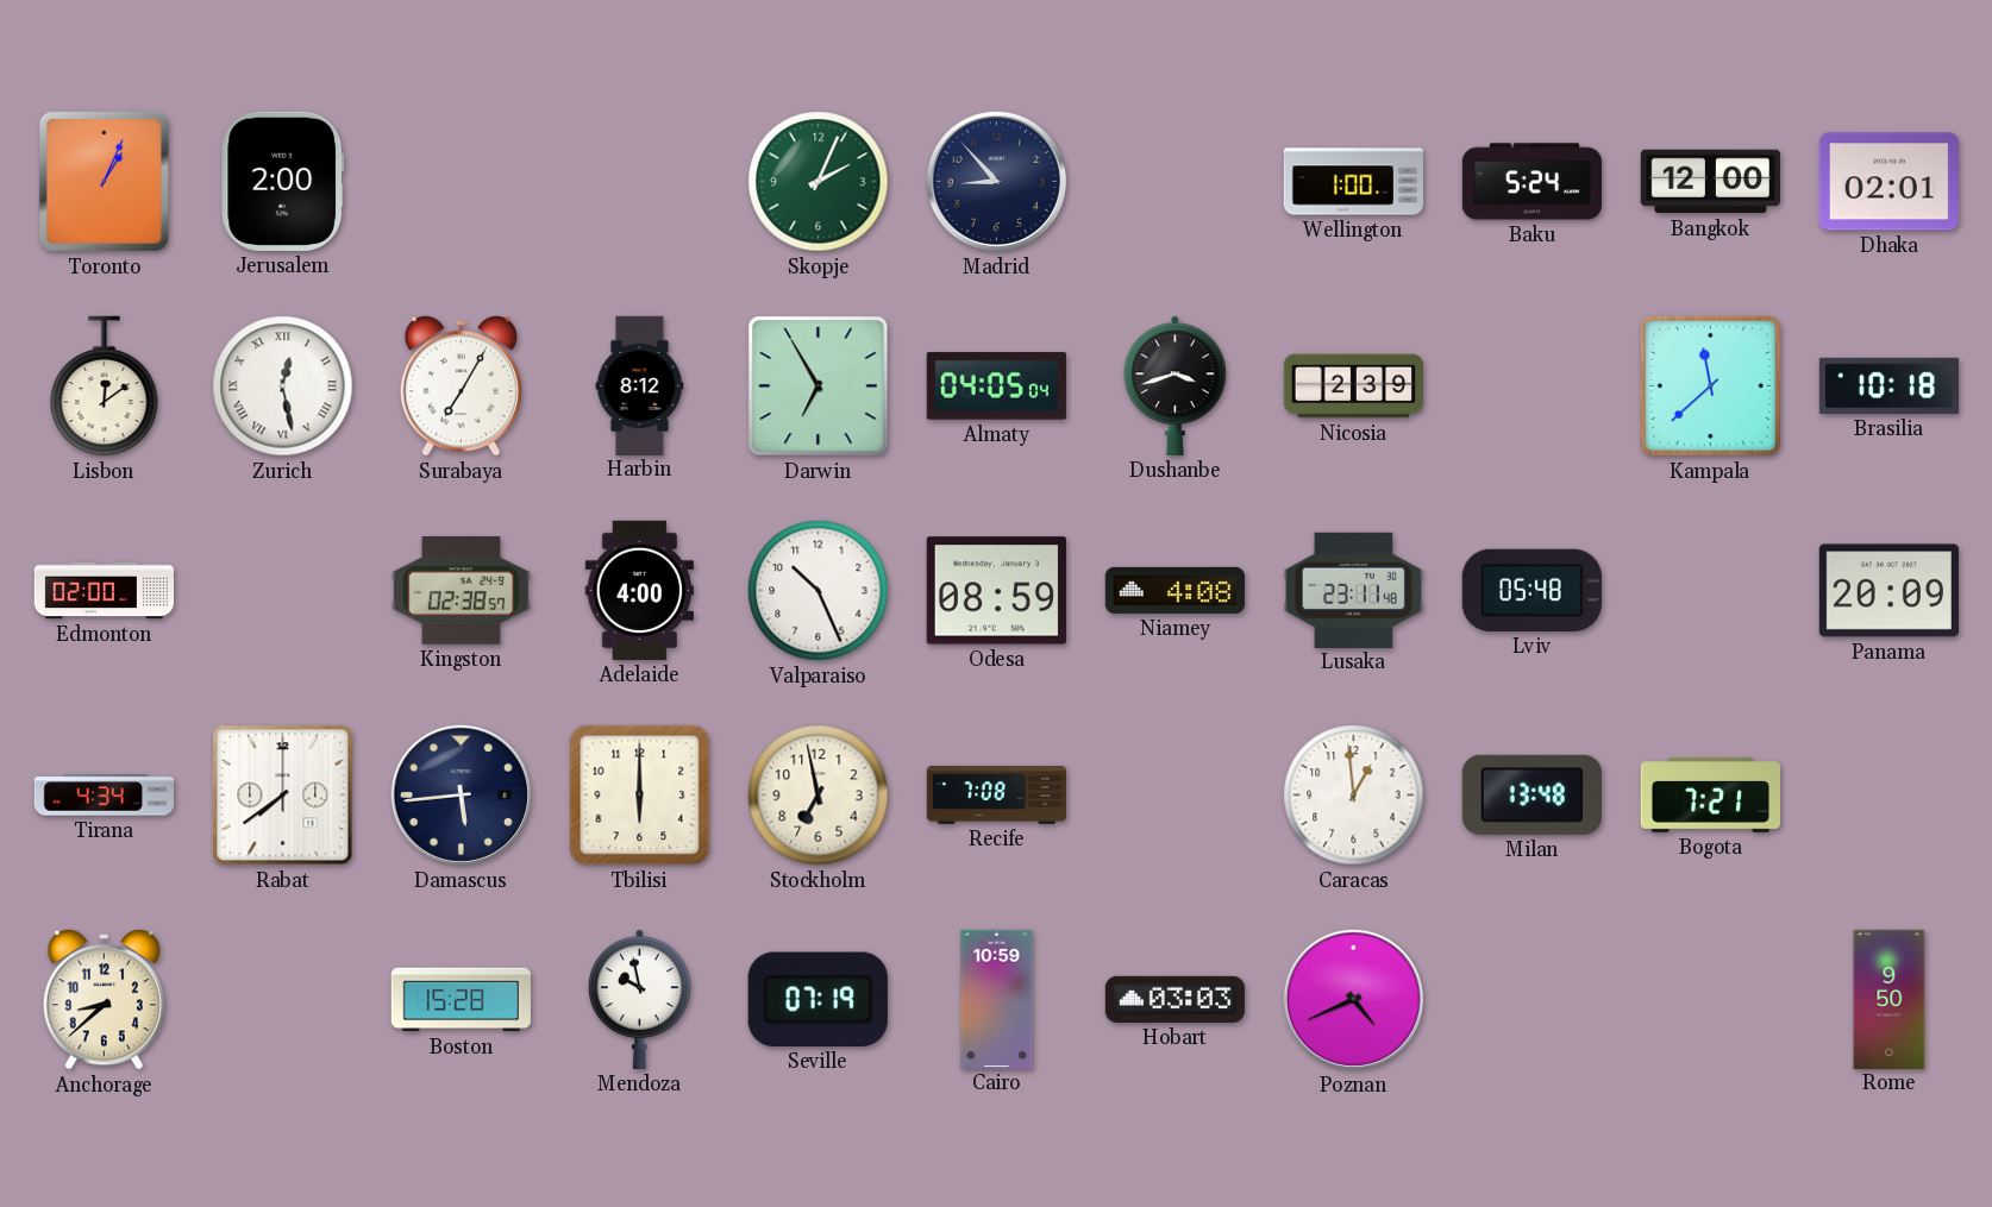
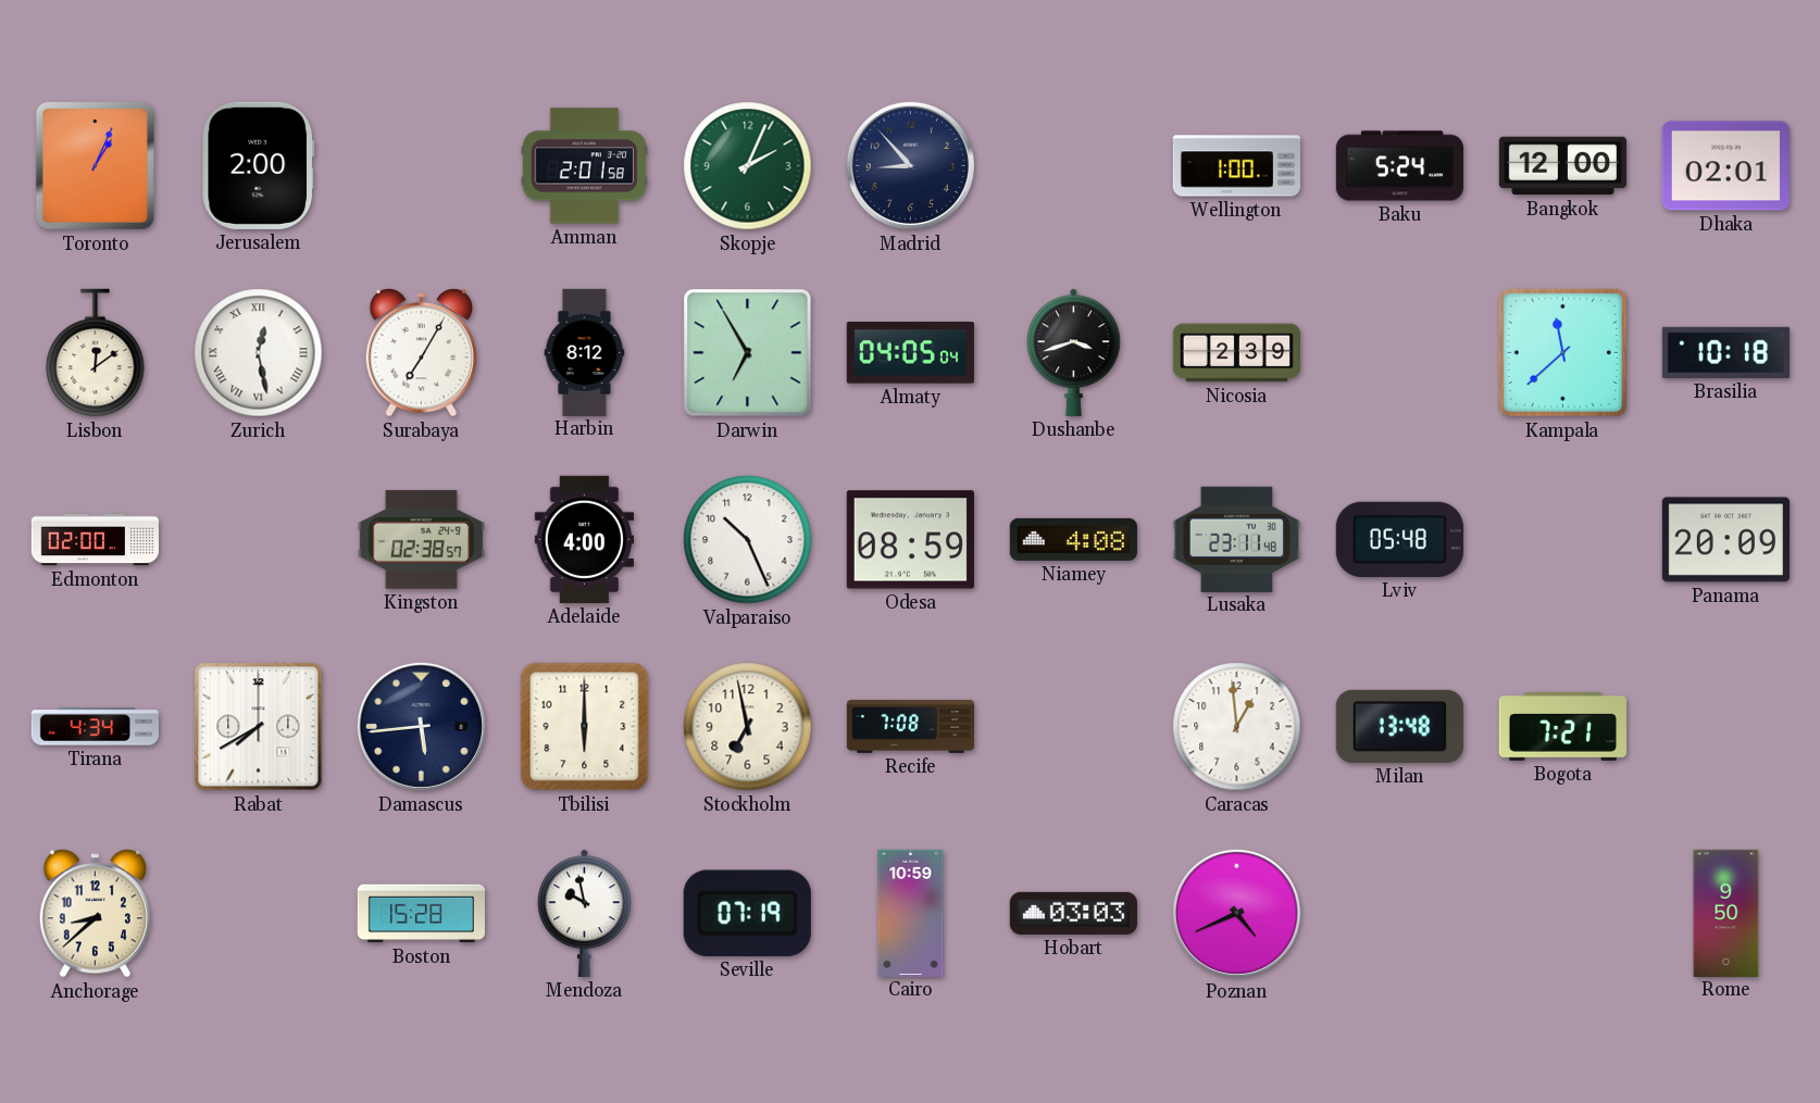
Amman: none -> 2:01 (584, 166)
Rabat: 7:39 -> 7:40 (259, 727)
